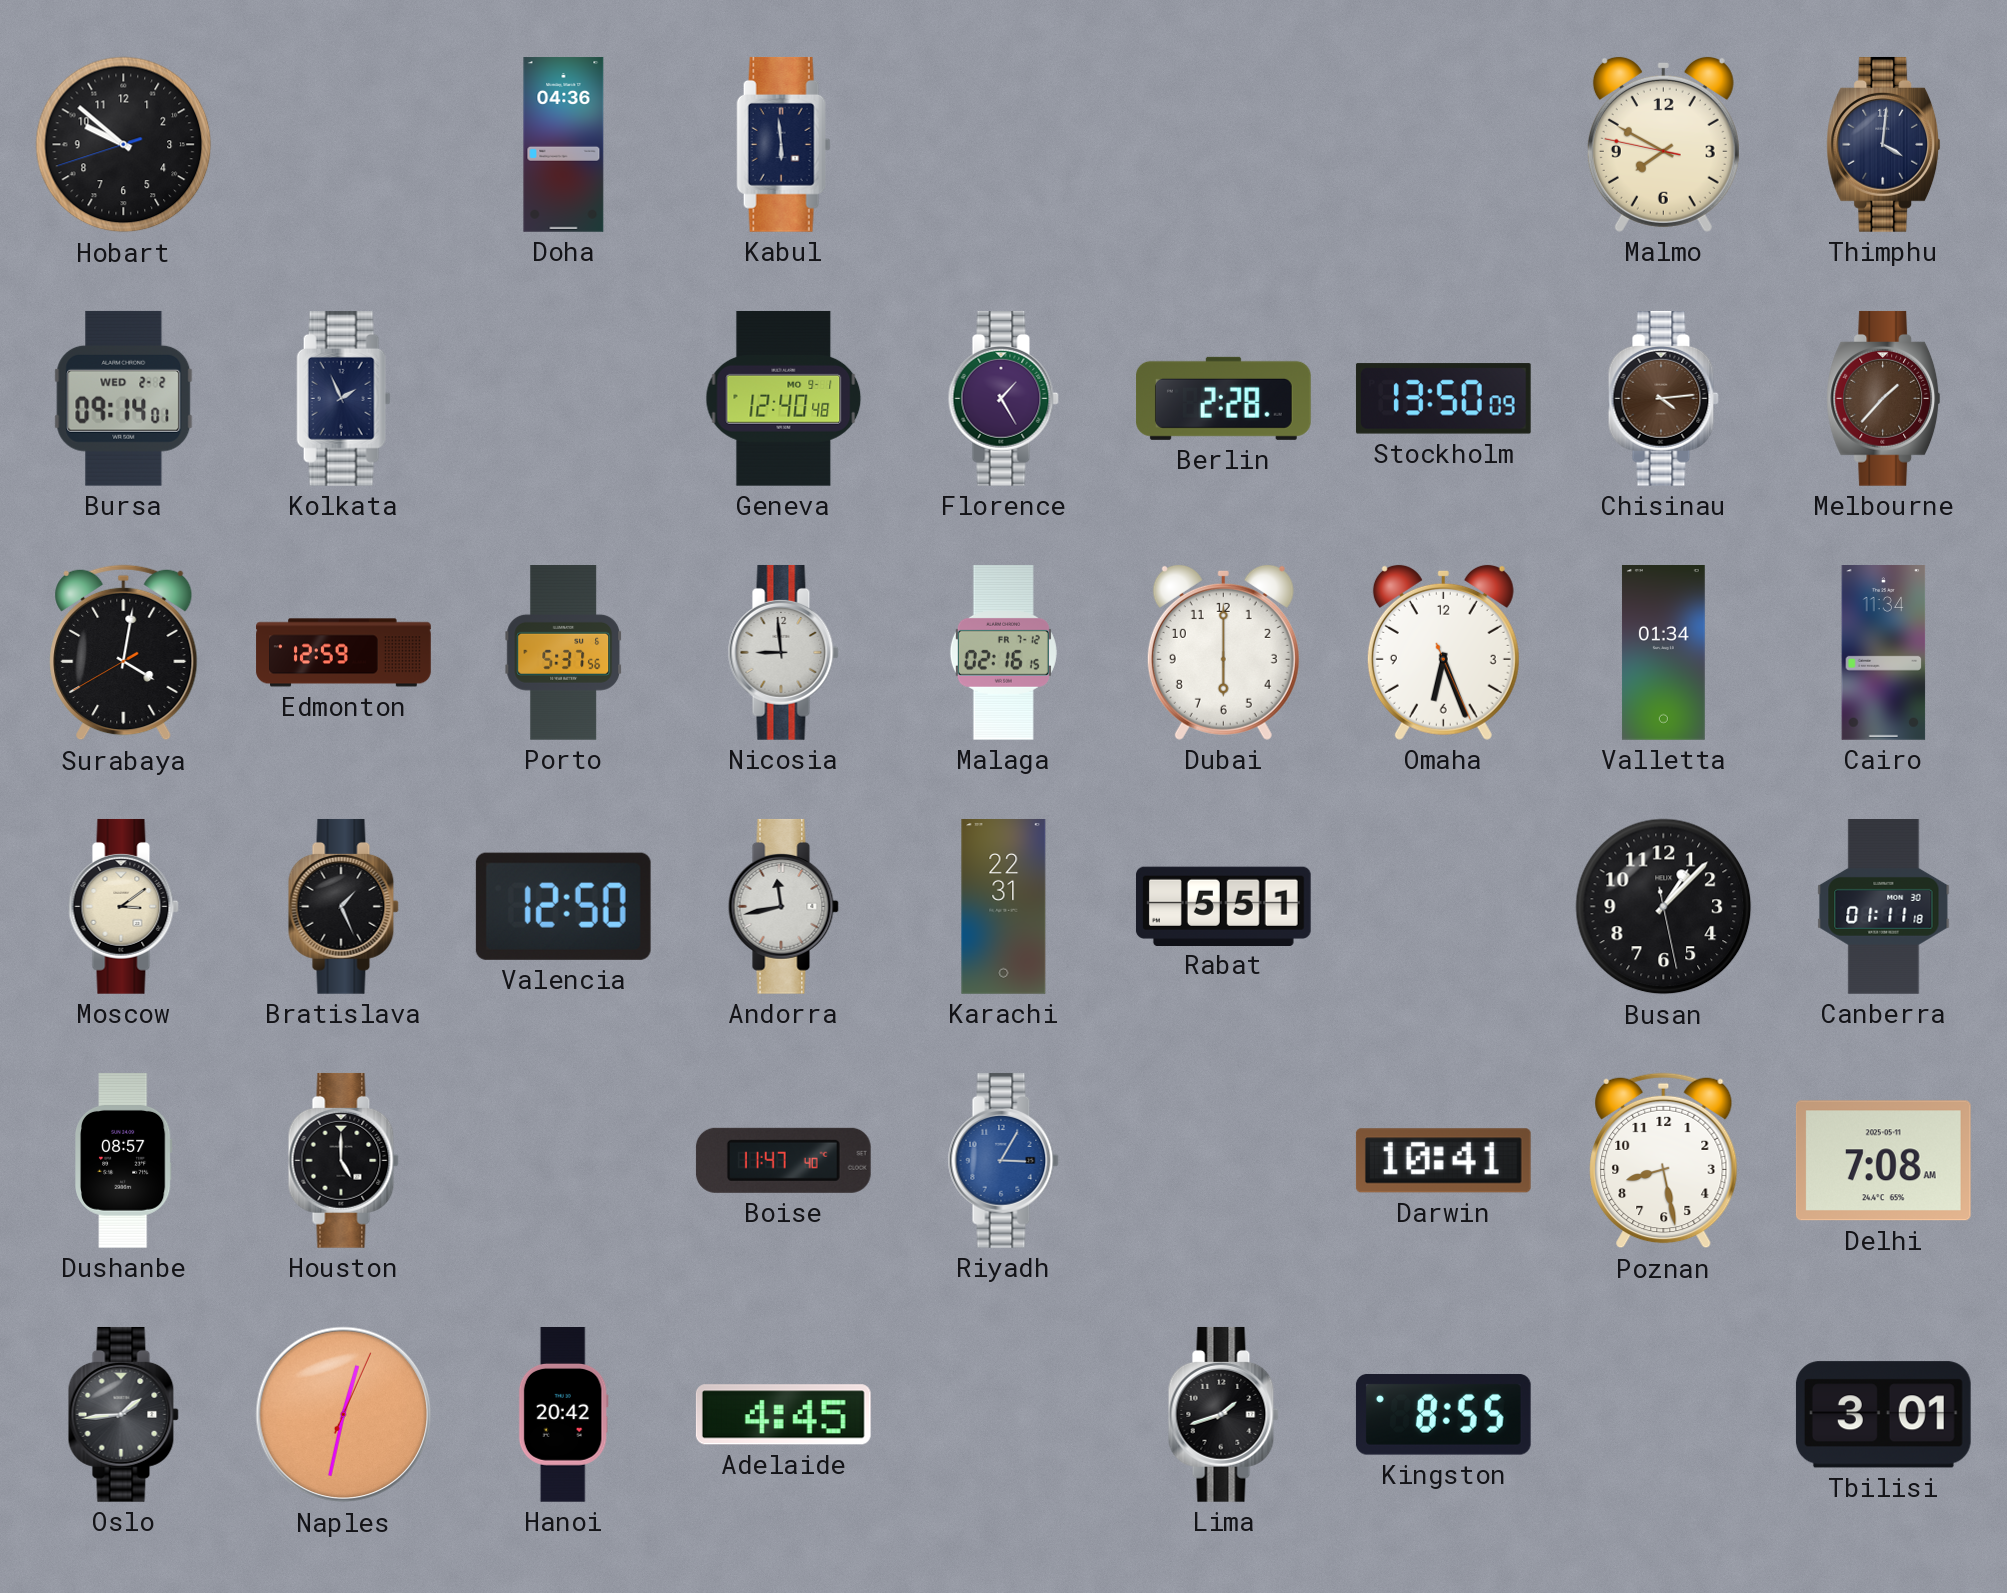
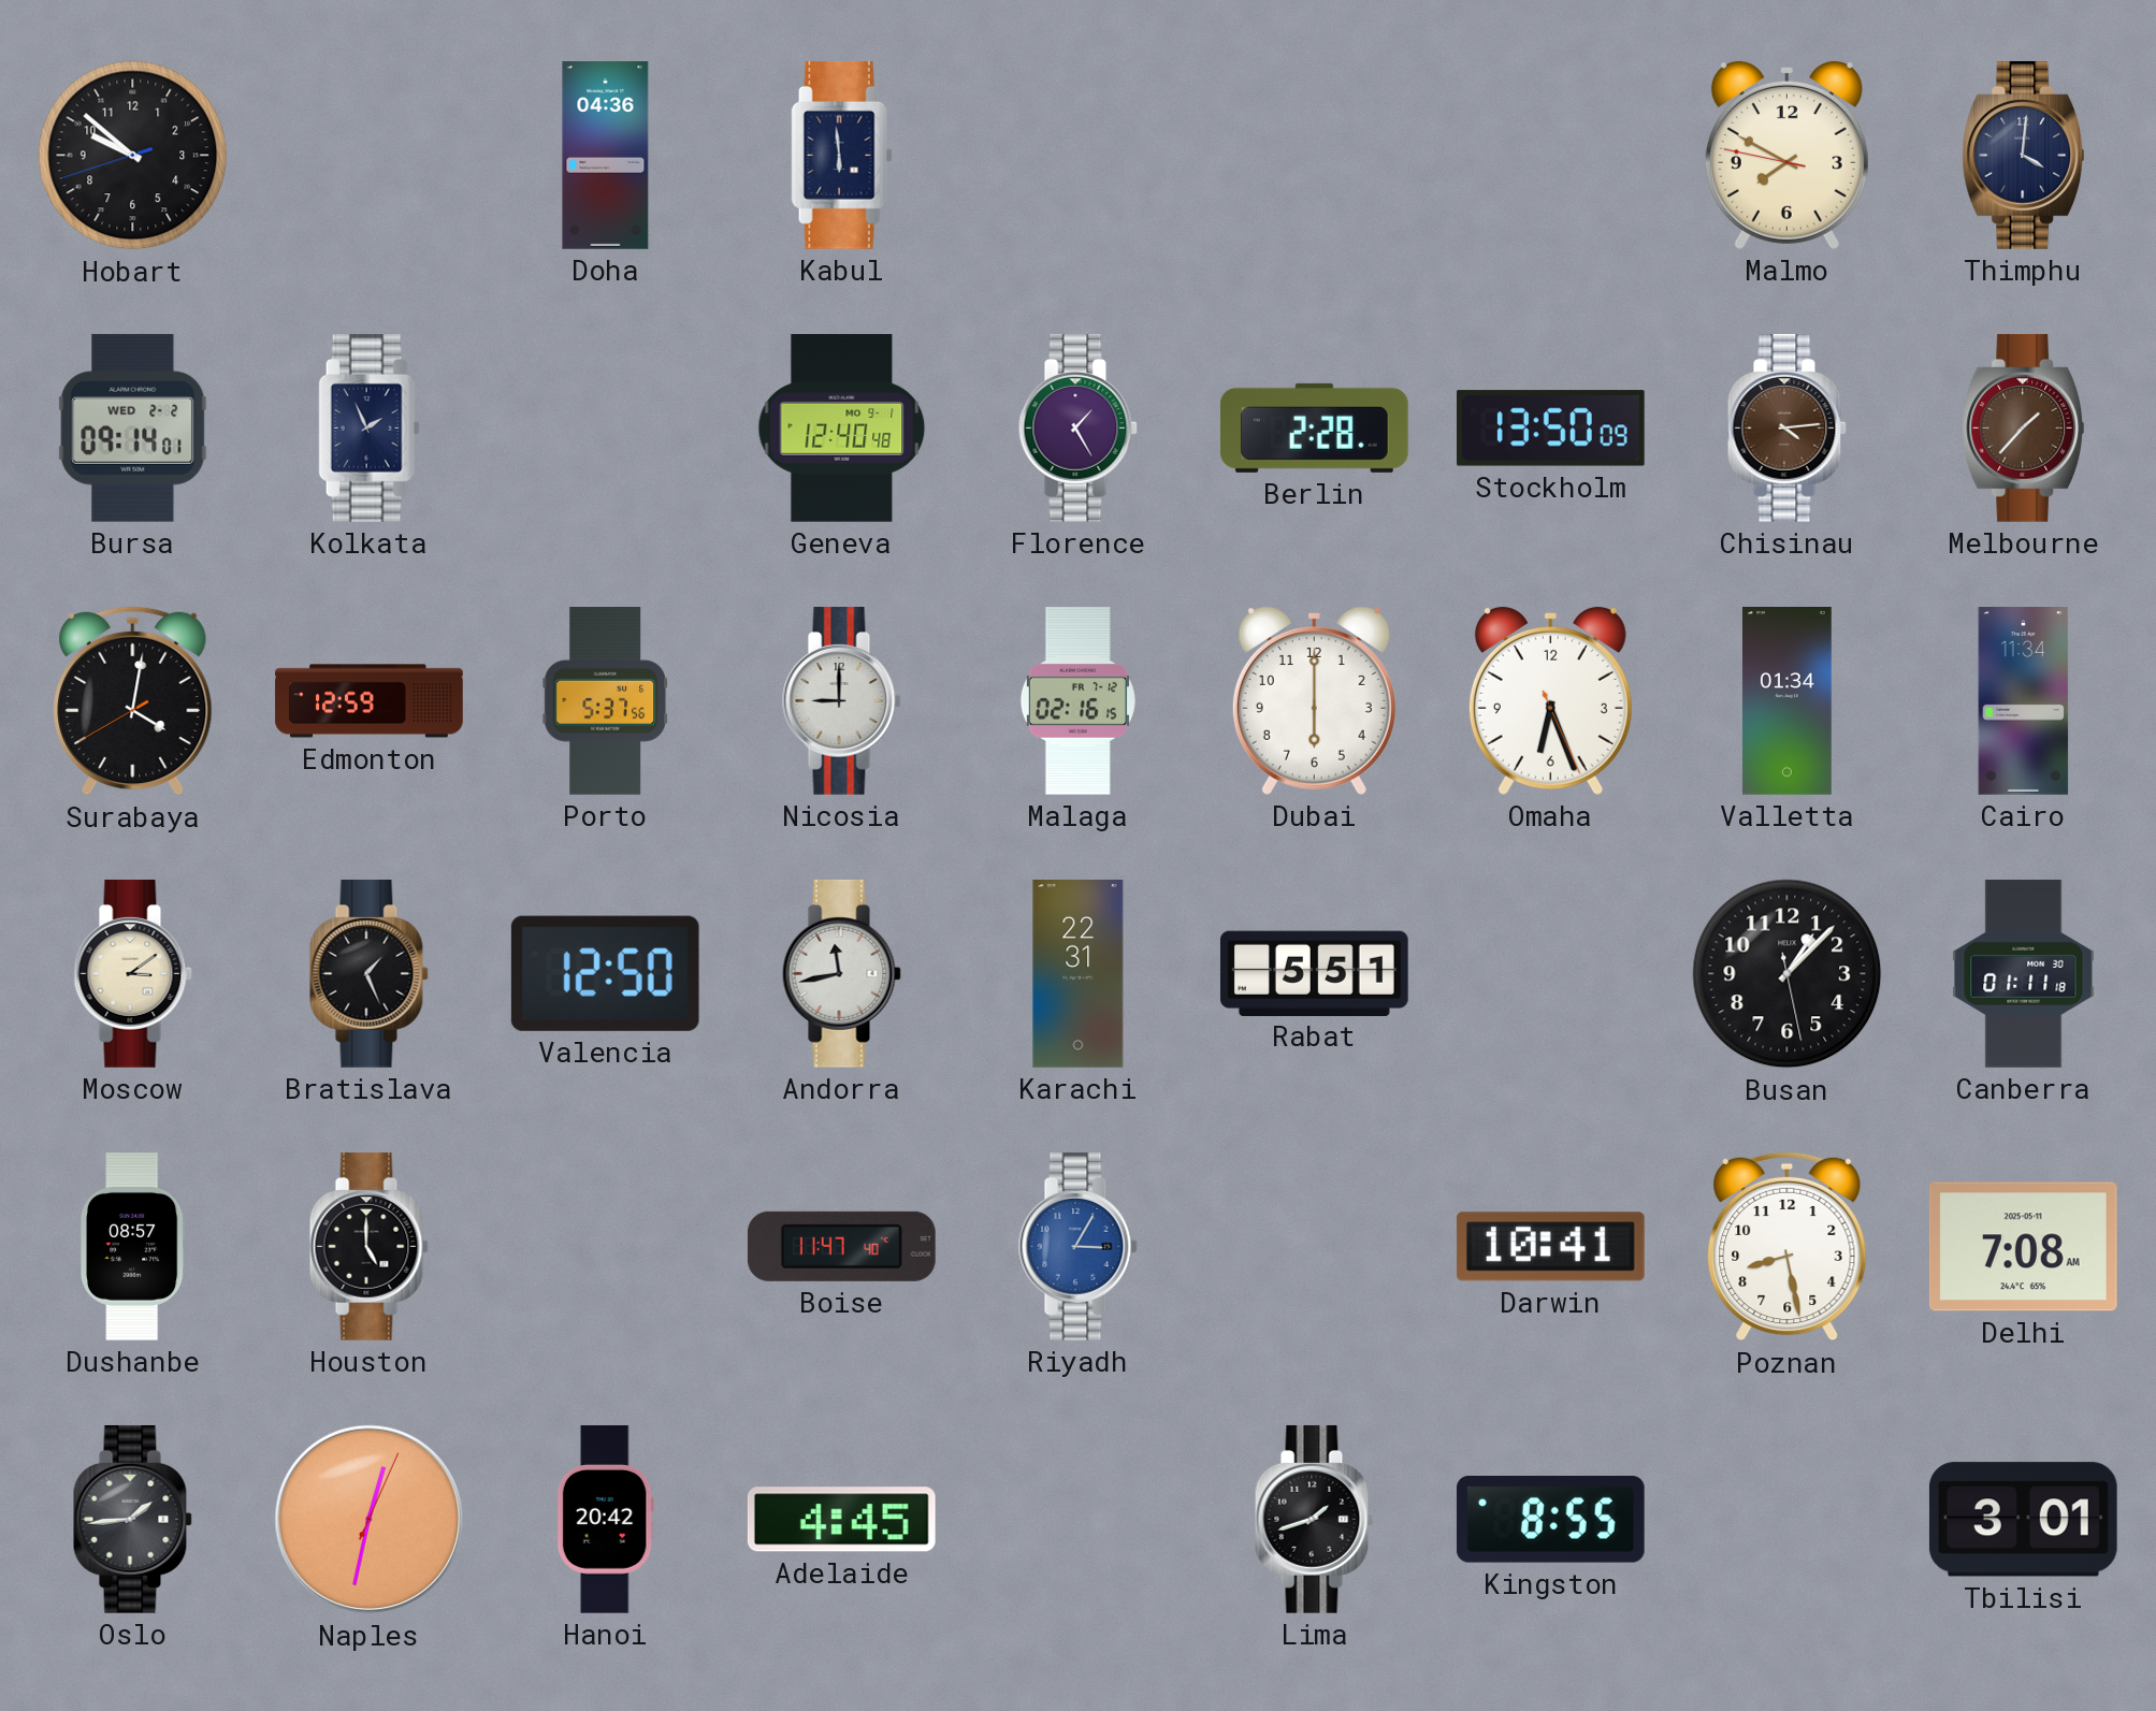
Nicosia: 8:59 -> 9:00 (841, 701)
